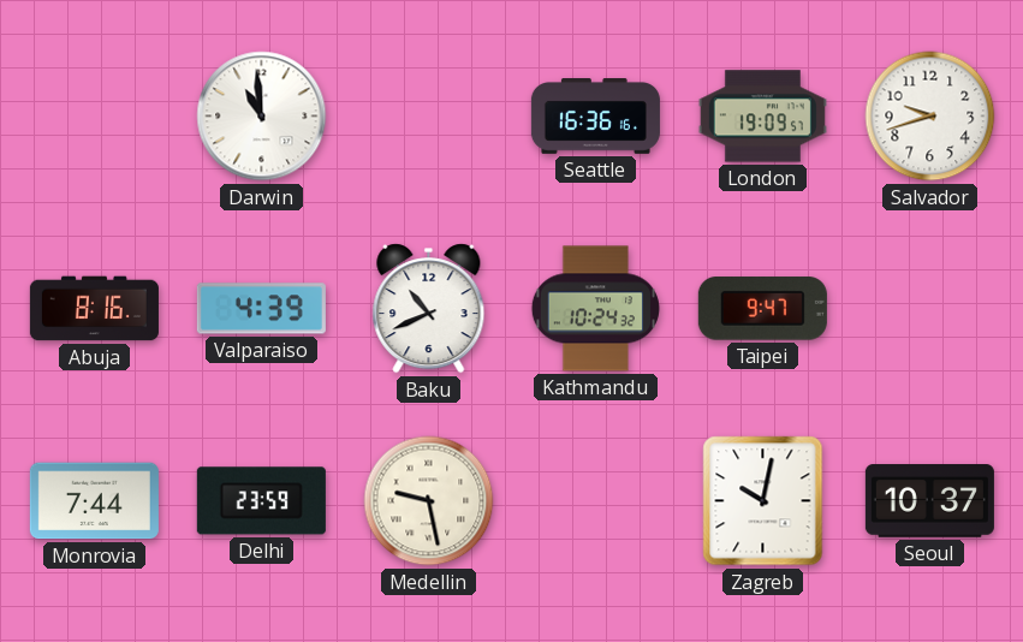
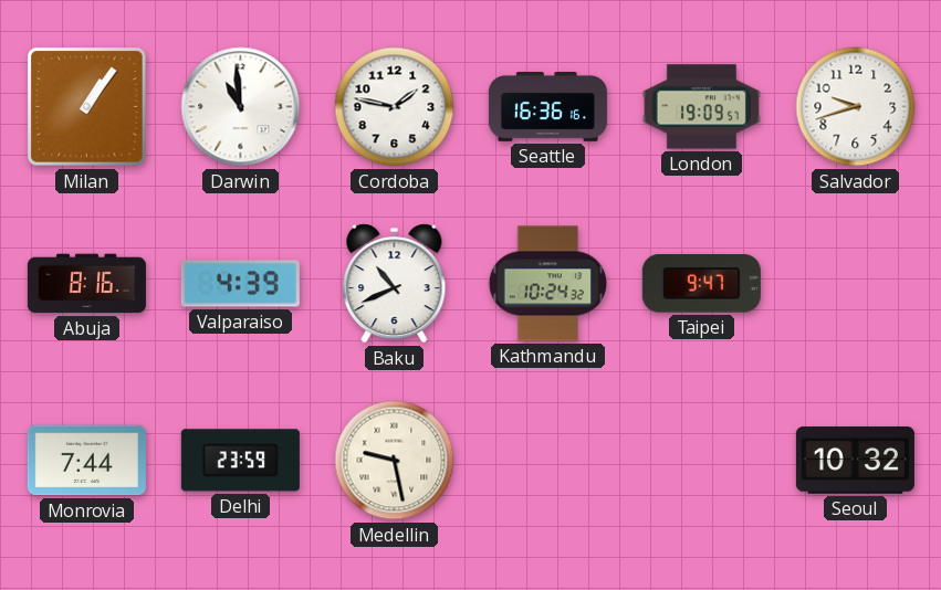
Milan: none -> 1:06 (87, 107)
Cordoba: none -> 1:47 (395, 107)
Zagreb: 10:02 -> none (763, 501)
Seoul: 10:37 -> 10:32 (855, 461)
